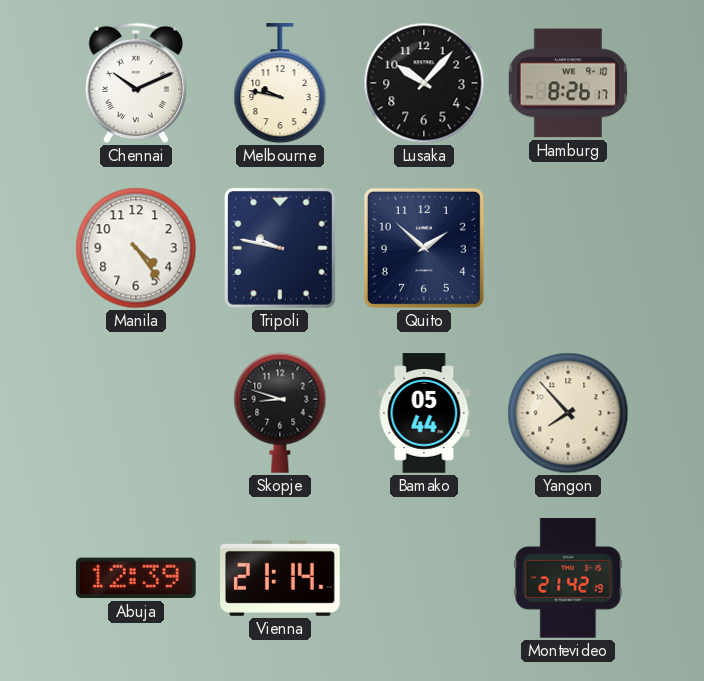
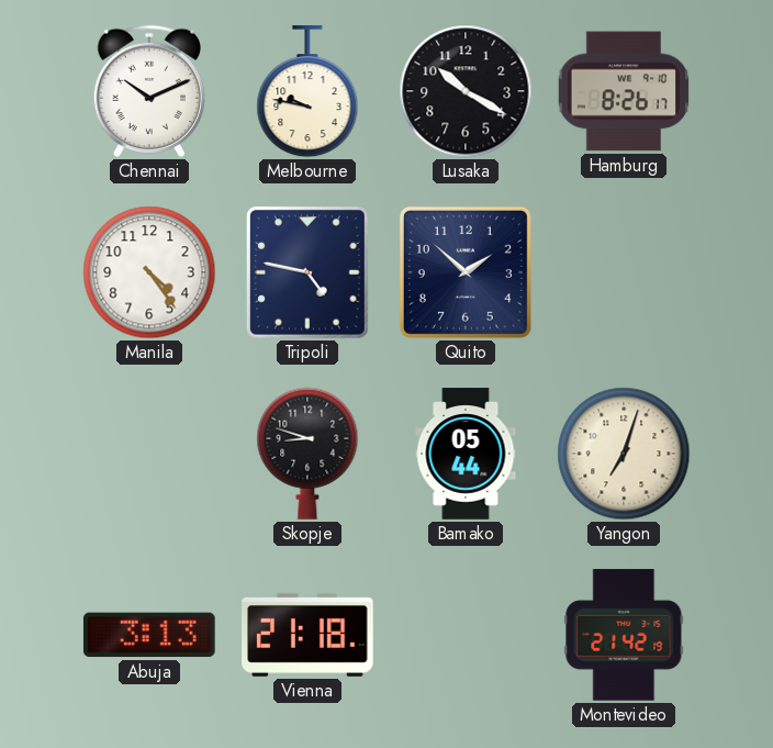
Lusaka: 10:07 -> 10:20 (466, 91)
Tripoli: 9:47 -> 4:47 (307, 272)
Yangon: 7:53 -> 7:03 (624, 454)
Abuja: 12:39 -> 3:13 (149, 635)
Vienna: 21:14 -> 21:18 (307, 635)
